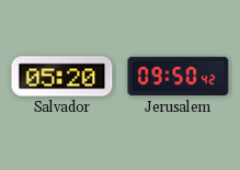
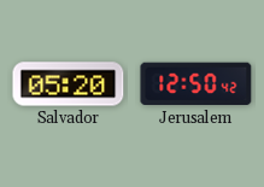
Jerusalem: 09:50 -> 12:50 (196, 84)
